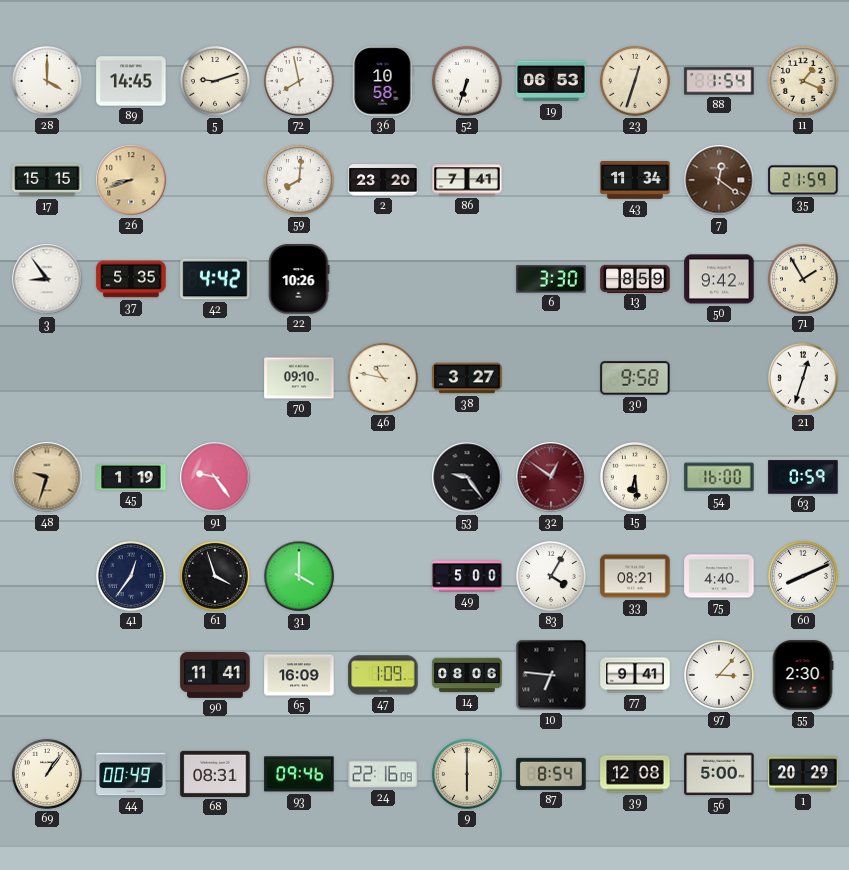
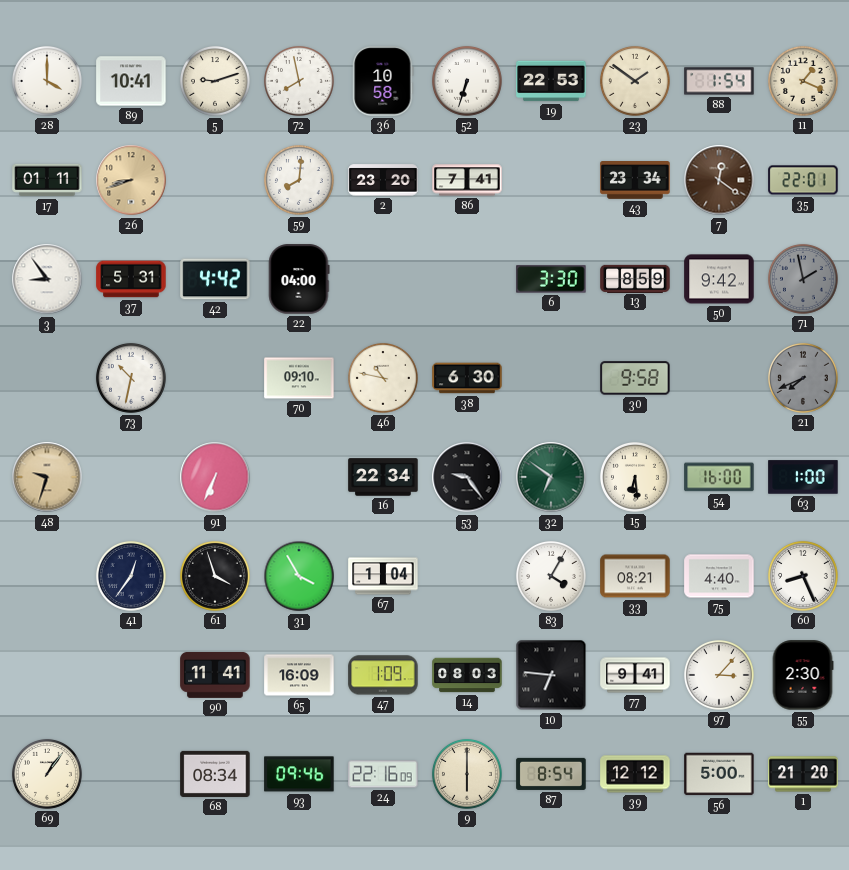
89: 14:45 -> 10:41 (131, 81)
19: 06:53 -> 22:53 (551, 81)
23: 12:33 -> 1:51 (635, 81)
17: 15:15 -> 01:11 (47, 180)
43: 11:34 -> 23:34 (635, 181)
35: 21:59 -> 22:01 (803, 180)
37: 5:35 -> 5:31 (131, 279)
22: 10:26 -> 04:00 (299, 279)
71: 1:55 -> 1:58 (803, 279)
71 dial: cream -> grey (803, 279)
73: none -> 10:32 (131, 378)
38: 3:27 -> 6:30 (467, 378)
21: 12:33 -> 7:41 (803, 378)
21 dial: white -> grey (803, 378)
45: 1:19 -> none (131, 478)
91: 9:24 -> 6:34 (215, 477)
16: none -> 22:34 (383, 477)
32: 12:51 -> 6:51 (551, 477)
32 dial: burgundy -> green (551, 477)
63: 0:59 -> 1:00 (803, 477)
31: 4:00 -> 3:55 (299, 576)
67: none -> 1:04 (383, 576)
49: 5:00 -> none (467, 576)
60: 8:11 -> 8:26 (803, 576)
14: 08:06 -> 08:03 (467, 675)
44: 00:49 -> none (131, 774)
68: 08:31 -> 08:34 (215, 774)
39: 12:08 -> 12:12 (635, 774)
1: 20:29 -> 21:20 (803, 774)
